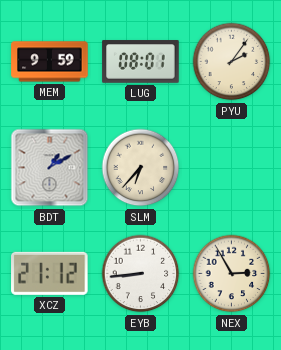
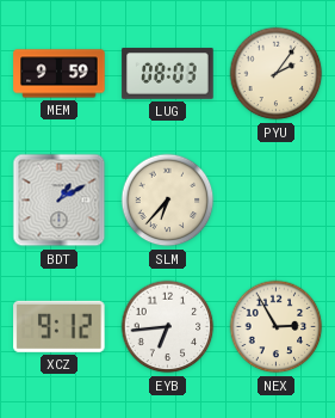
LUG: 08:01 -> 08:03 (168, 74)
XCZ: 21:12 -> 9:12 (60, 326)
EYB: 8:44 -> 6:44 (168, 327)
